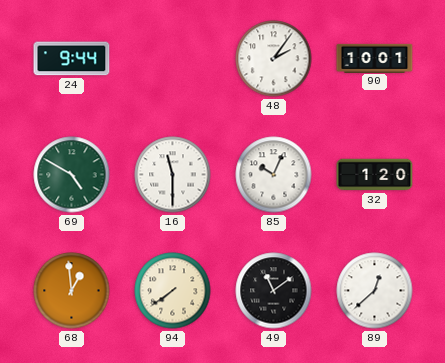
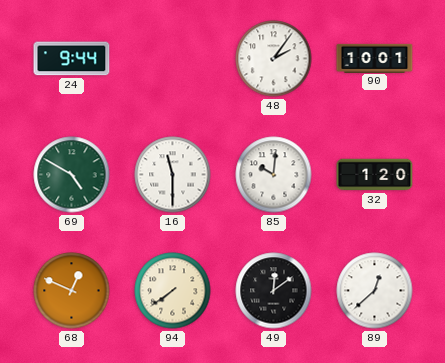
85: 10:04 -> 10:01 (274, 175)
68: 12:59 -> 12:49 (72, 291)
49: 11:09 -> 12:09 (274, 291)
